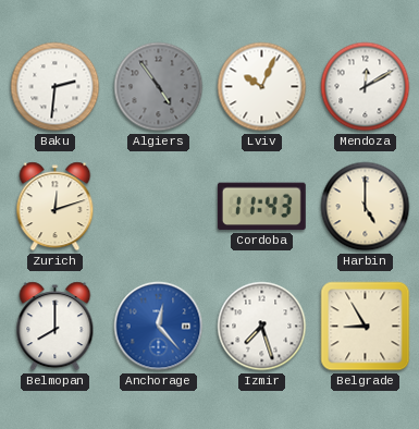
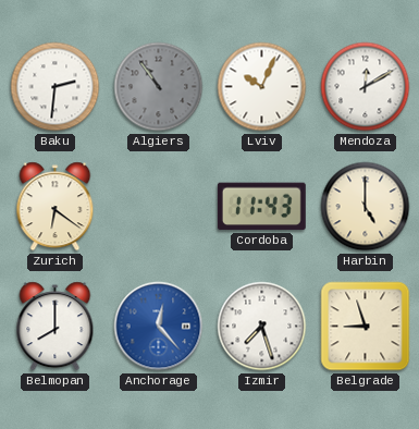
Algiers: 4:54 -> 10:54 (159, 87)
Zurich: 12:12 -> 6:21 (56, 207)
Belgrade: 8:55 -> 8:57 (366, 327)
